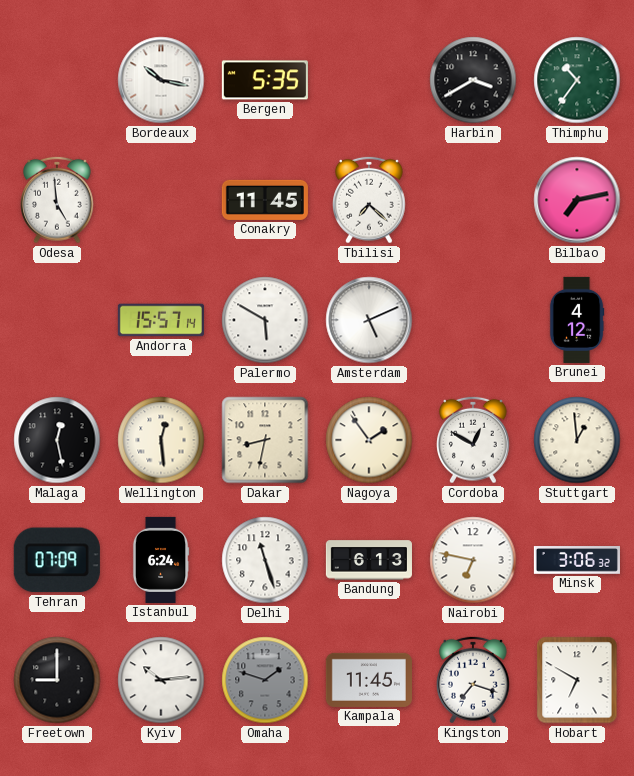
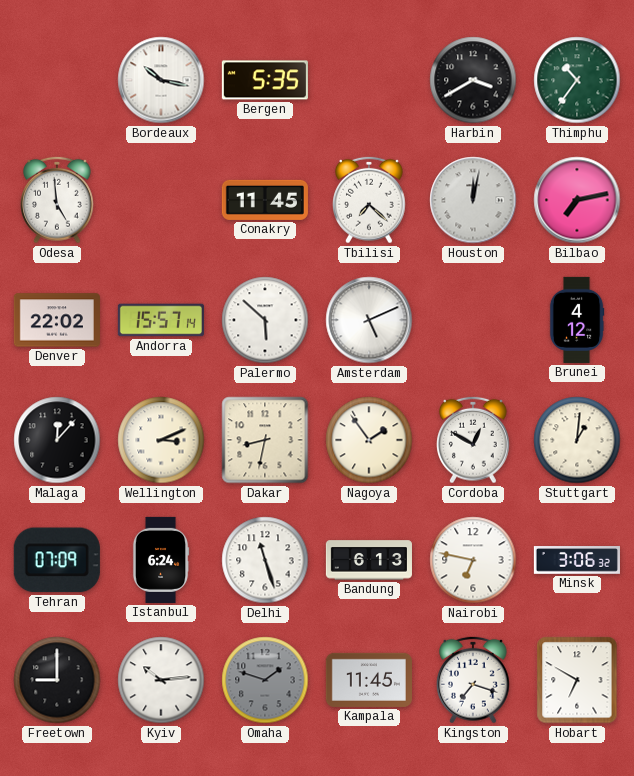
Houston: none -> 12:02 (473, 200)
Denver: none -> 22:02 (57, 320)
Palermo: 5:50 -> 5:52 (265, 320)
Malaga: 12:28 -> 12:07 (57, 440)
Wellington: 12:29 -> 3:11 (161, 440)
Stuttgart: 12:59 -> 1:01 (577, 440)
